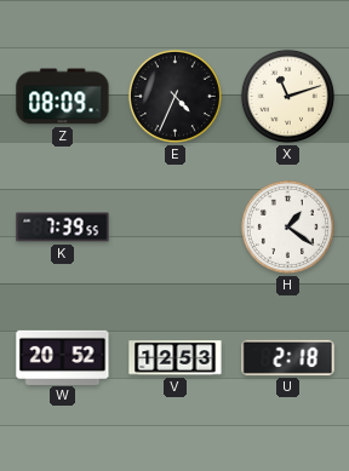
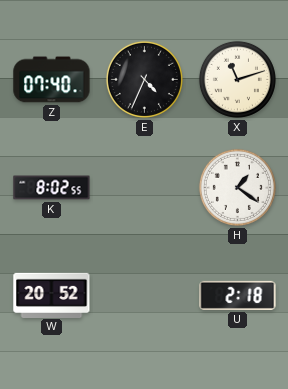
Z: 08:09 -> 07:40 (52, 80)
K: 7:39 -> 8:02 (52, 188)
V: 12:53 -> none (176, 358)
